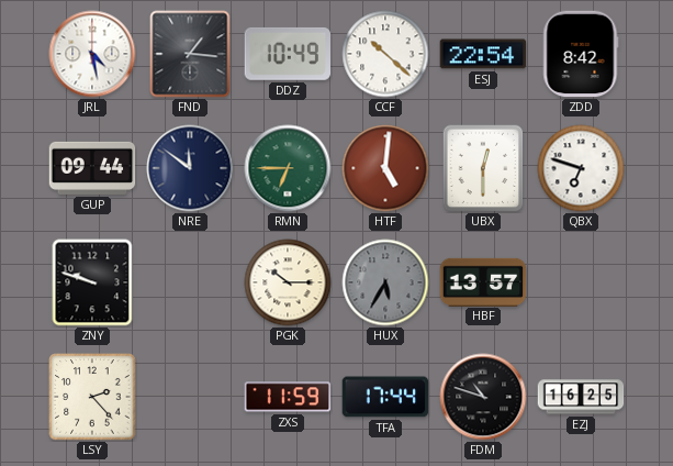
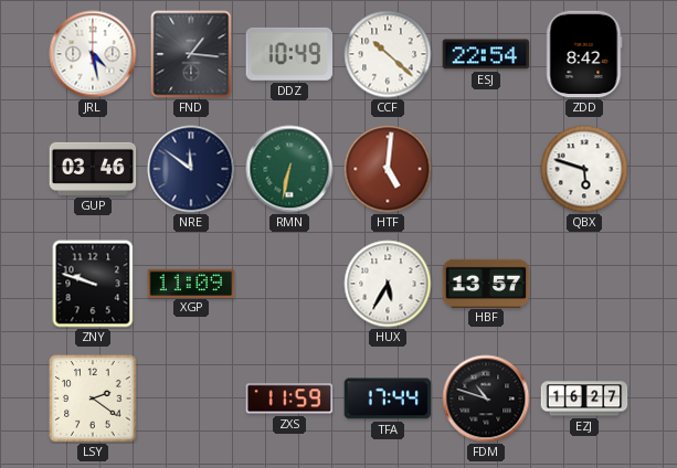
GUP: 09:44 -> 03:46 (93, 169)
RMN: 6:45 -> 6:32 (289, 169)
UBX: 12:30 -> none (483, 168)
QBX: 6:48 -> 5:48 (584, 169)
XGP: none -> 11:09 (191, 283)
PGK: 10:15 -> none (288, 282)
HUX dial: grey -> white (388, 284)
LSY: 2:23 -> 2:21 (93, 398)
EZJ: 16:25 -> 16:27 (584, 398)
